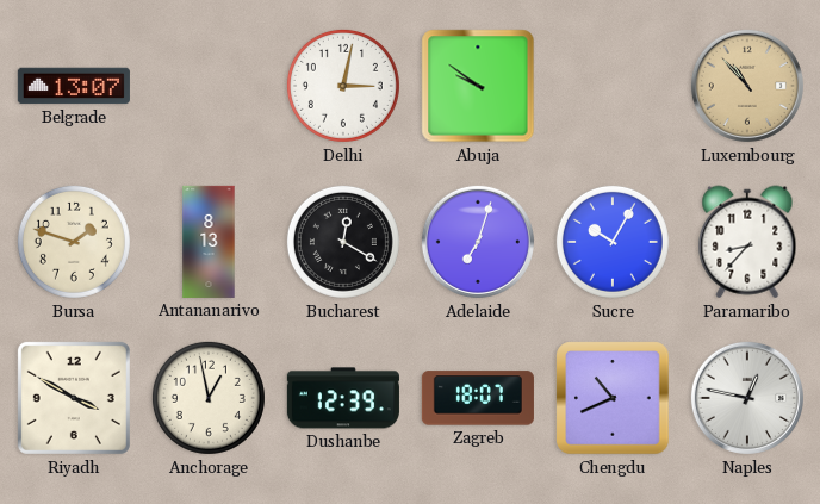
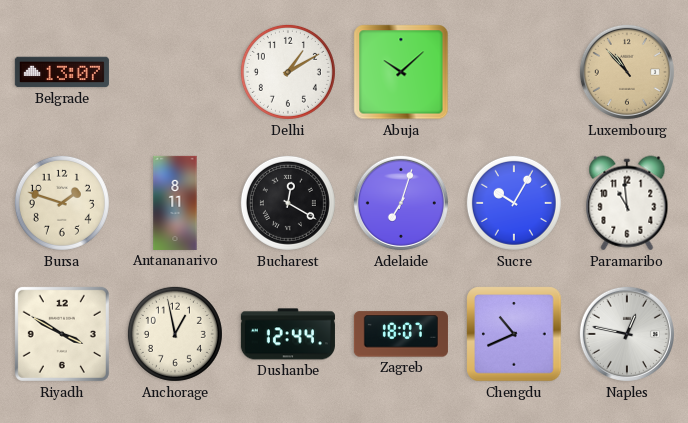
Delhi: 3:02 -> 1:10 (288, 72)
Abuja: 9:51 -> 10:08 (401, 72)
Antananarivo: 8:13 -> 8:11 (175, 203)
Paramaribo: 8:37 -> 10:59 (627, 203)
Dushanbe: 12:39 -> 12:44 (288, 334)
